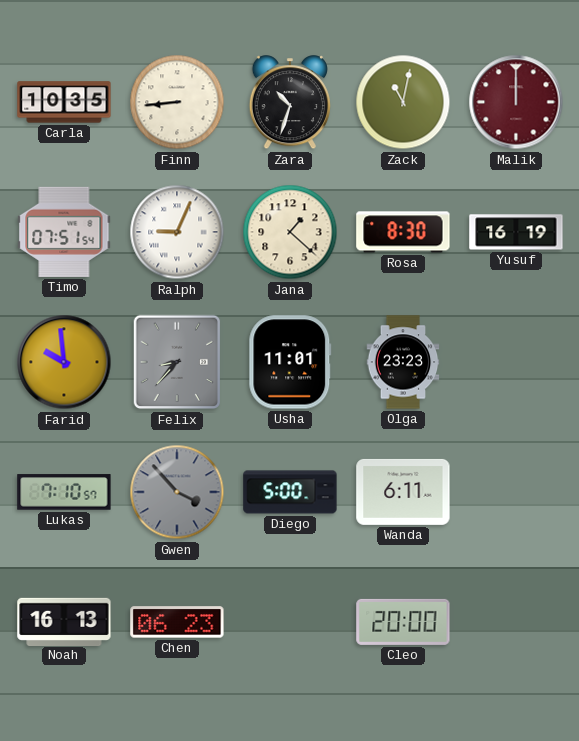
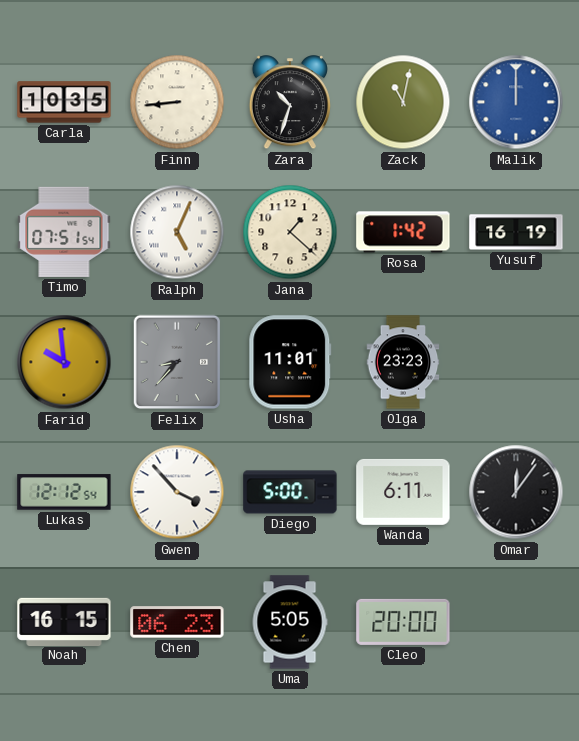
Malik dial: burgundy -> blue (516, 102)
Ralph: 9:04 -> 5:04 (177, 232)
Rosa: 8:30 -> 1:42 (403, 232)
Lukas: 7:10 -> 12:12 (64, 492)
Gwen dial: grey -> white (177, 492)
Omar: none -> 12:06 (516, 492)
Noah: 16:13 -> 16:15 (64, 621)
Uma: none -> 5:05 (290, 622)
